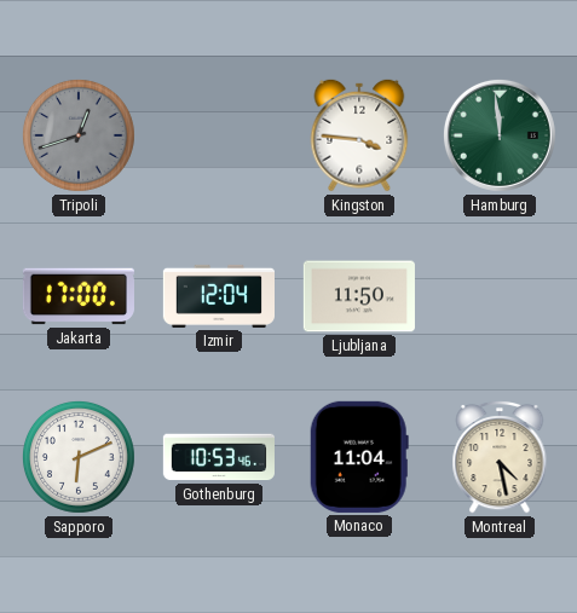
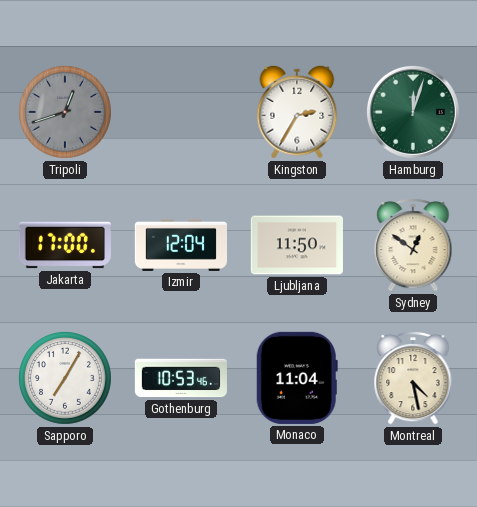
Kingston: 3:46 -> 2:35 (297, 112)
Hamburg: 11:59 -> 12:03 (413, 112)
Sydney: none -> 12:51 (413, 245)
Sapporo: 6:11 -> 7:05 (65, 378)
